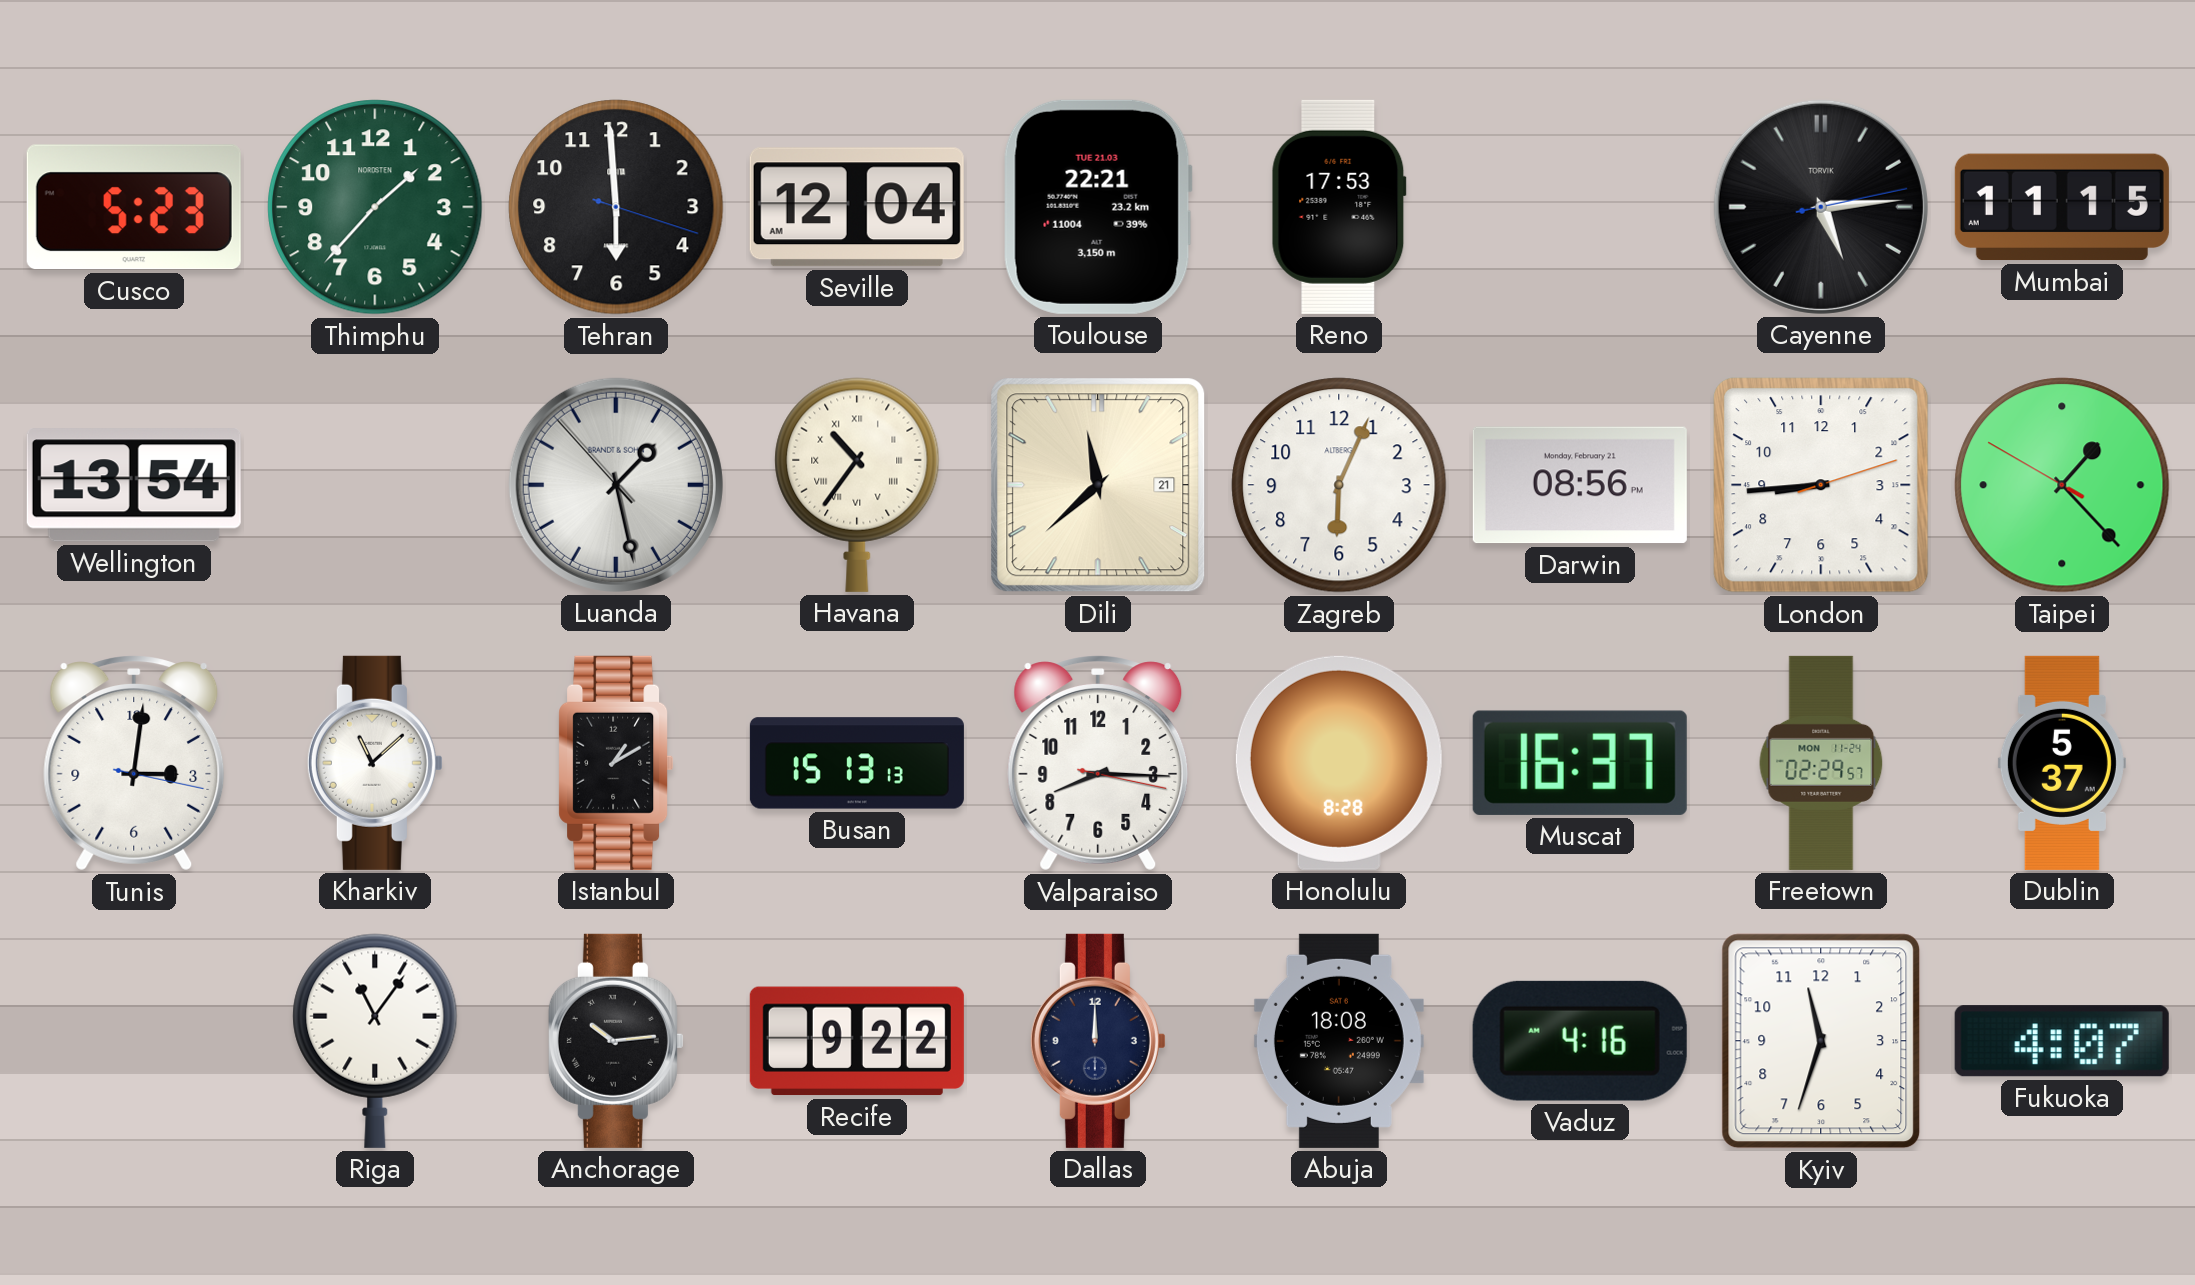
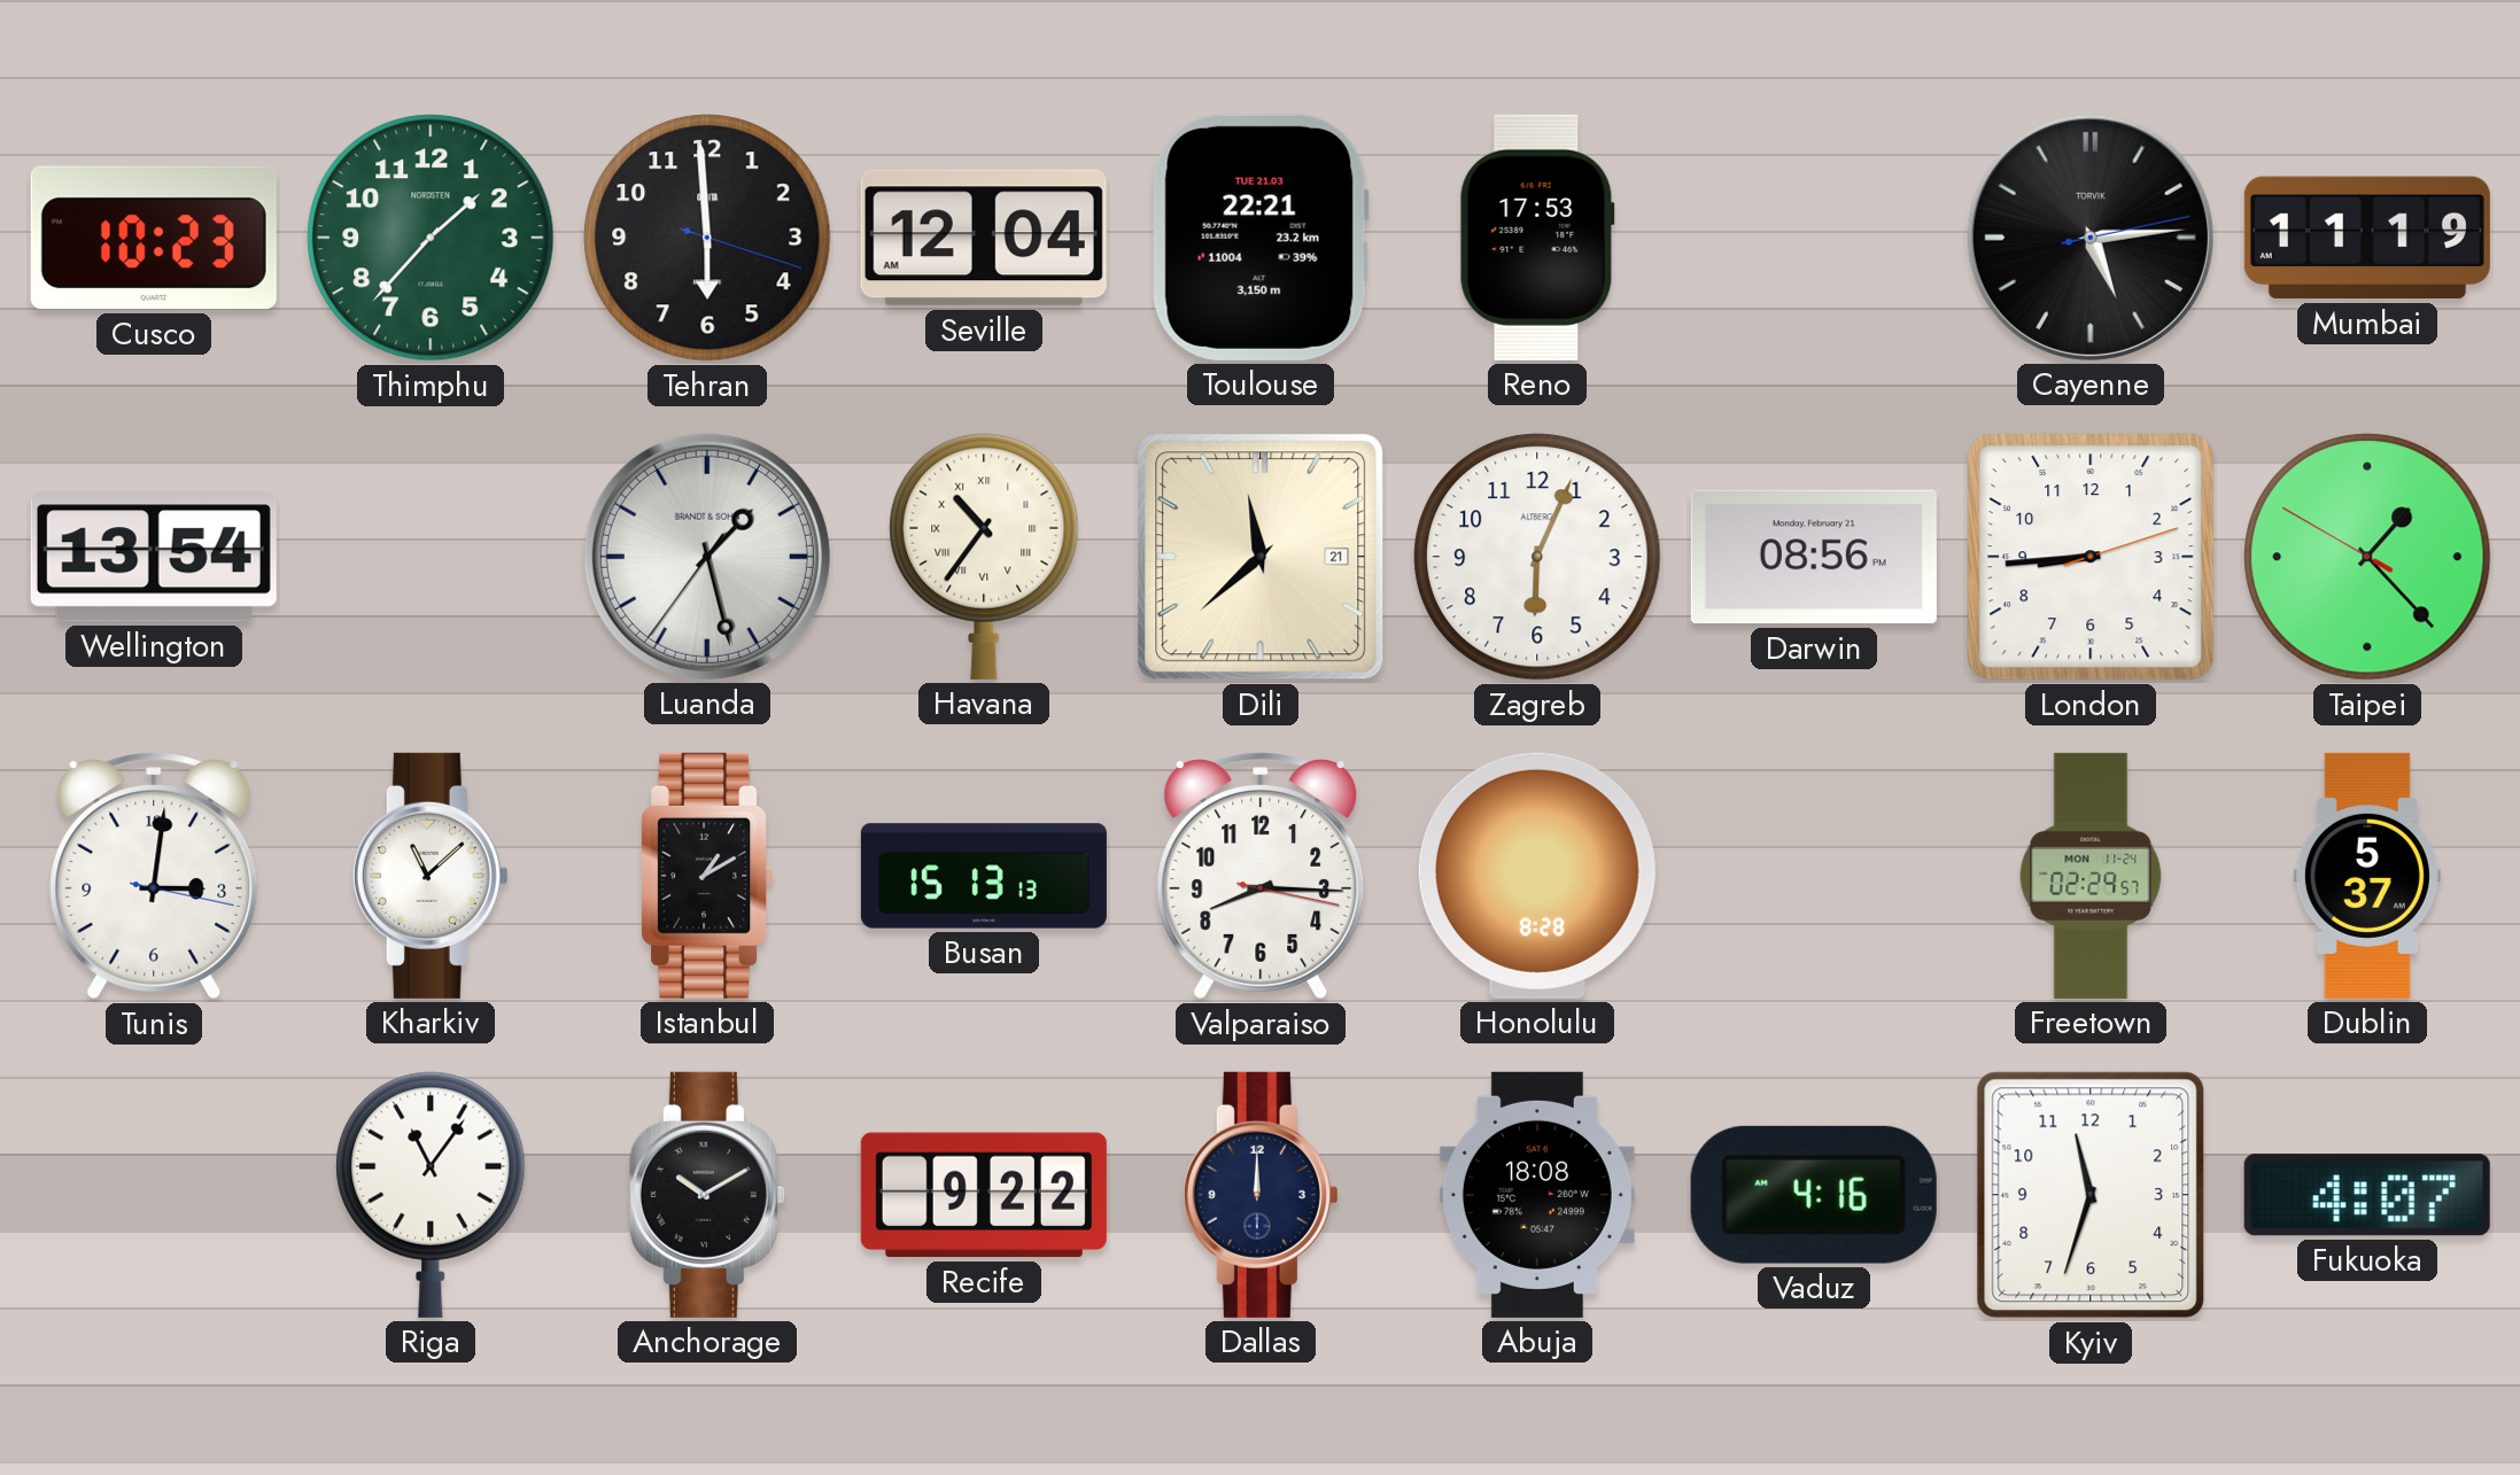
Cusco: 5:23 -> 10:23 (154, 238)
Mumbai: 11:15 -> 11:19 (2367, 238)
Luanda: 1:27:53 -> 1:27:36 (707, 557)
Muscat: 16:37 -> none (1580, 763)
Anchorage: 10:14 -> 10:10 (707, 1195)
